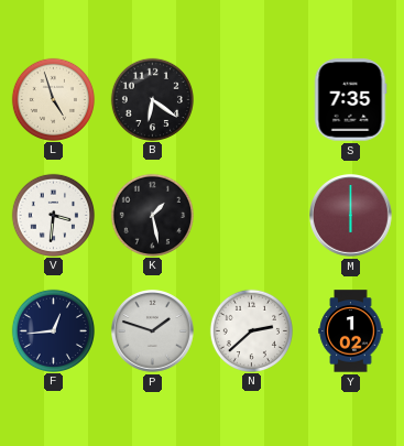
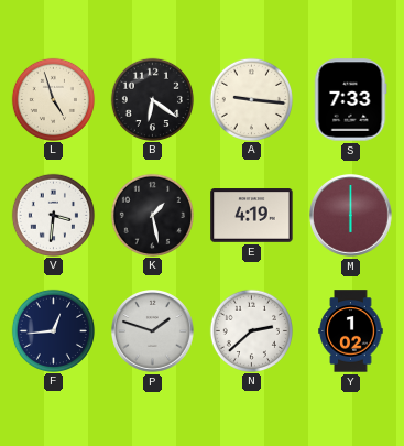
A: none -> 9:16 (251, 99)
S: 7:35 -> 7:33 (350, 100)
E: none -> 4:19 (252, 216)
